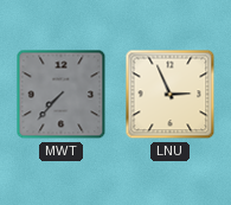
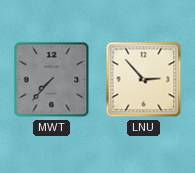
LNU: 2:56 -> 2:53 (144, 80)
